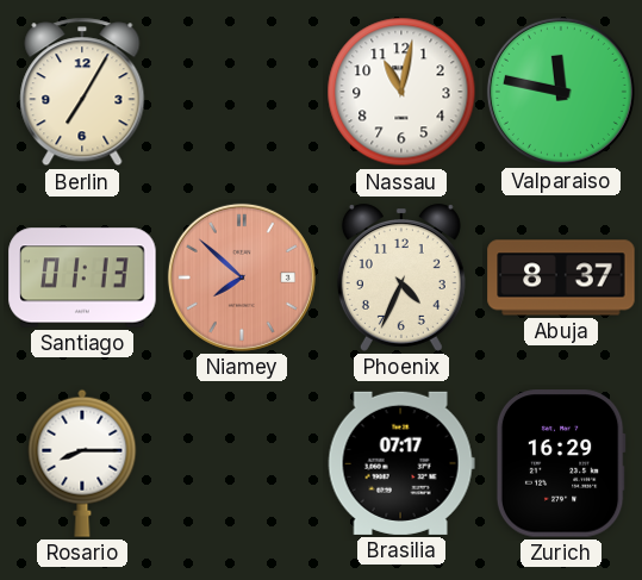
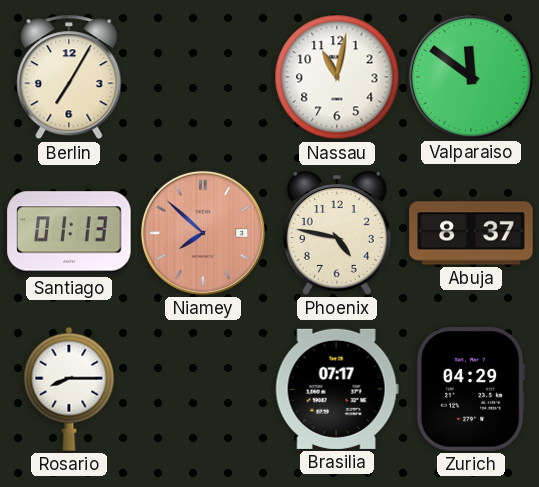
Valparaiso: 11:47 -> 11:51 (471, 77)
Phoenix: 4:34 -> 4:47 (337, 233)
Zurich: 16:29 -> 04:29 (471, 389)
